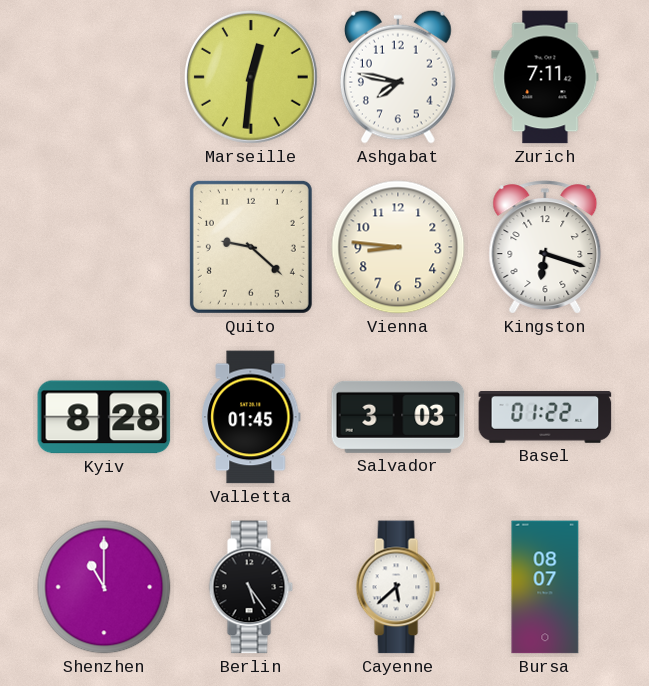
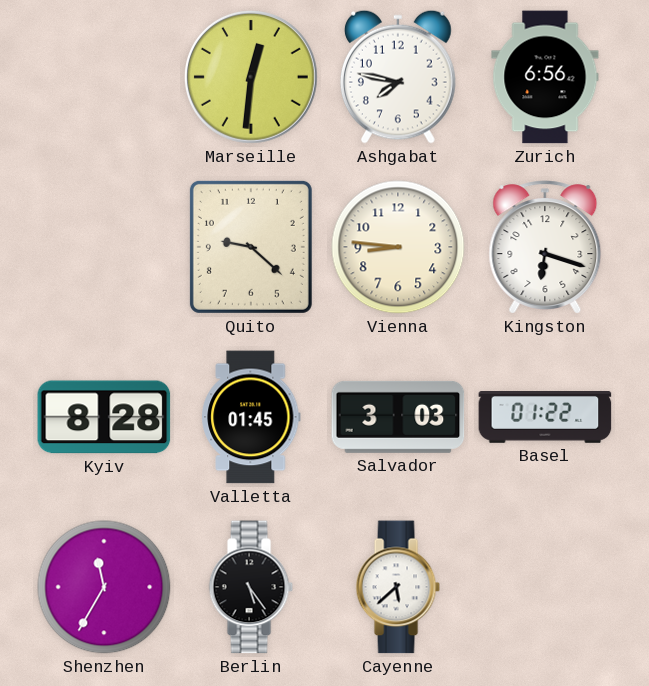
Zurich: 7:11 -> 6:56 (545, 77)
Shenzhen: 11:00 -> 11:35 (104, 587)
Bursa: 08:07 -> none (545, 587)
